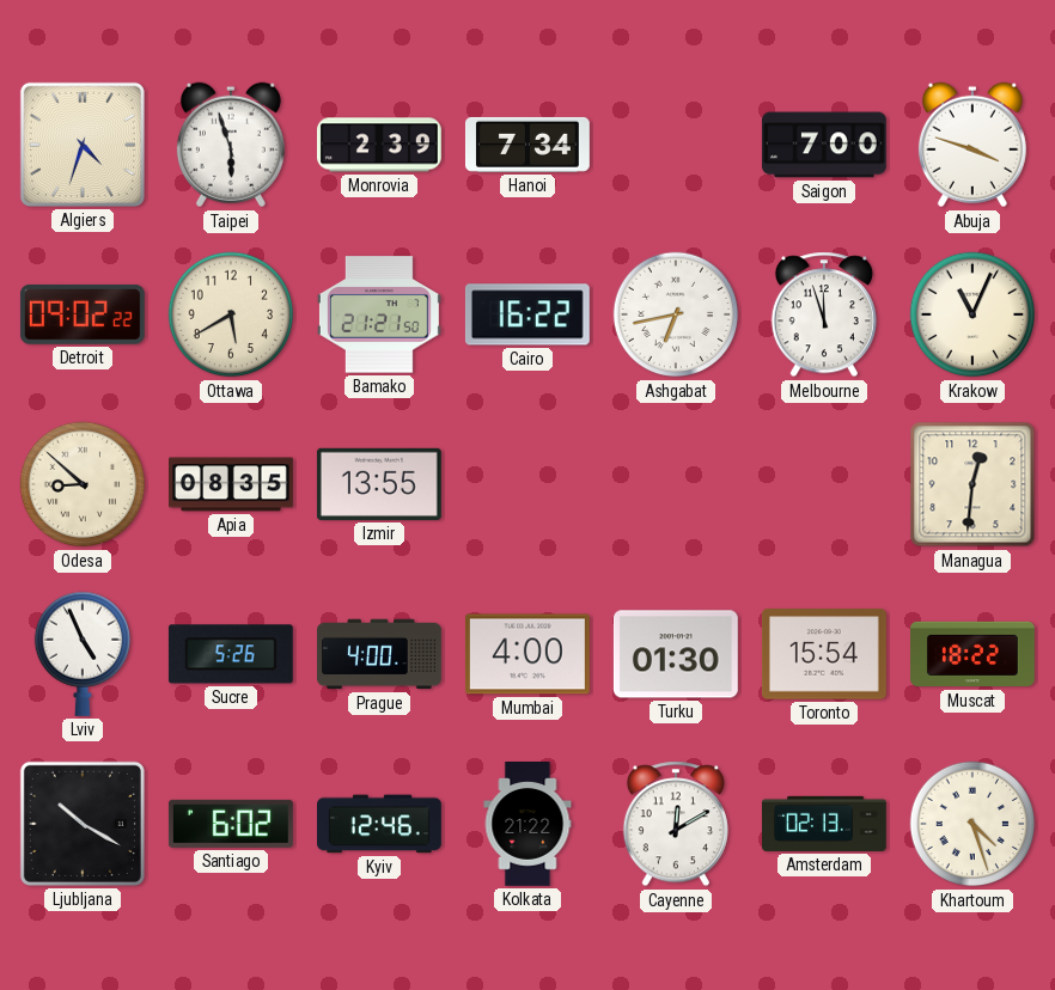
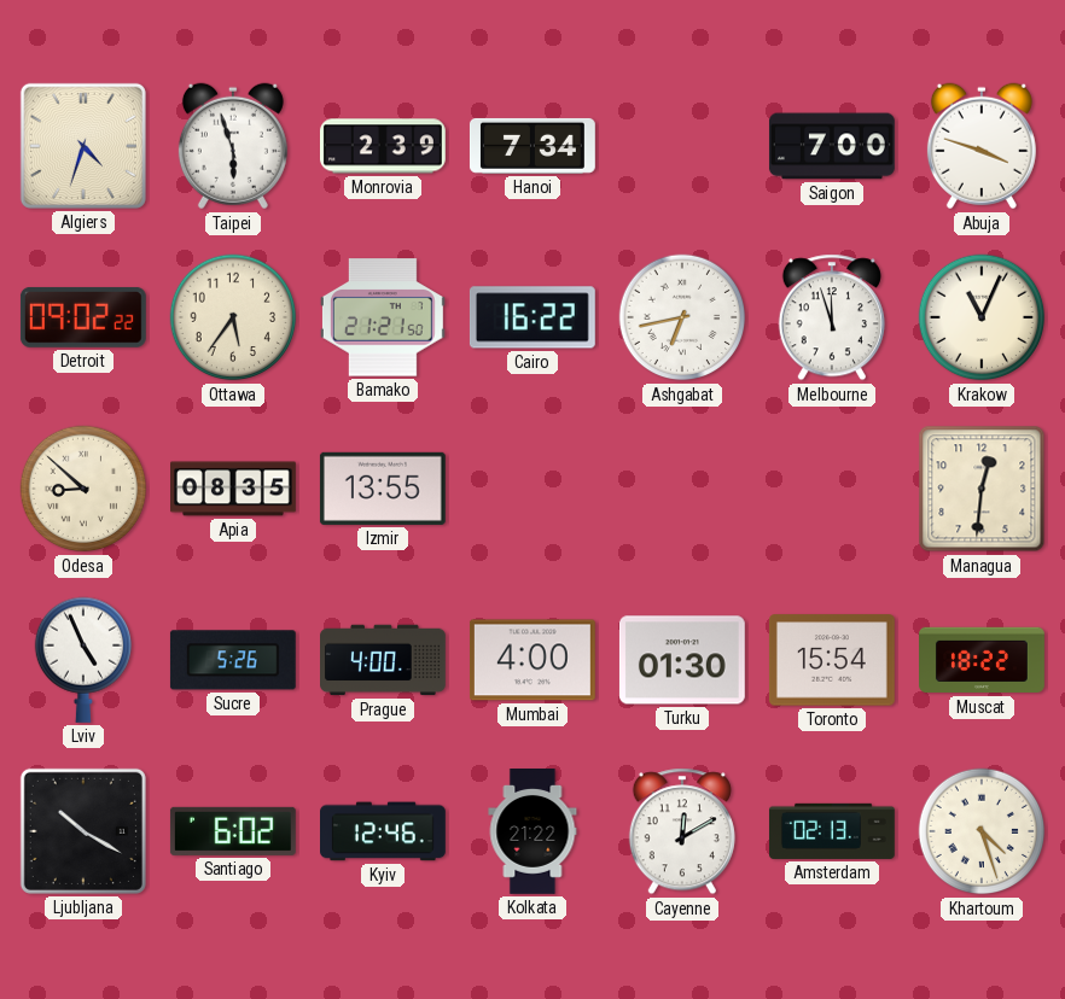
Ottawa: 5:40 -> 5:36 (233, 317)
